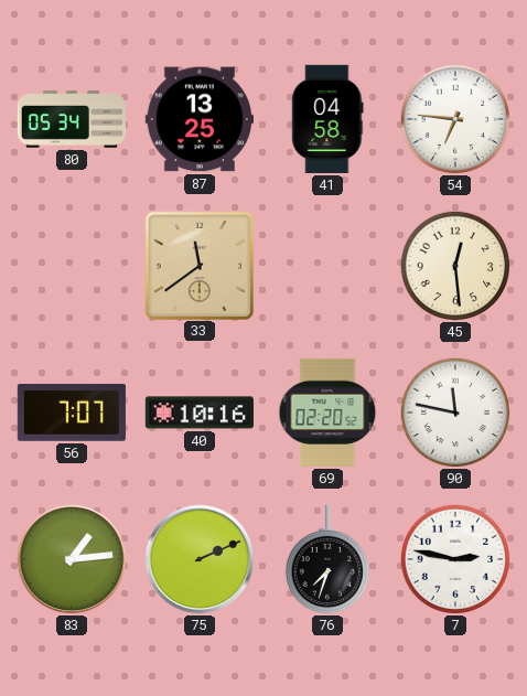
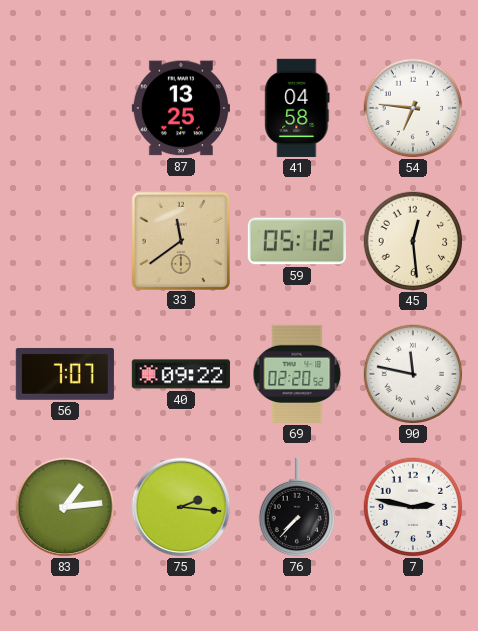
80: 05:34 -> none (71, 119)
59: none -> 05:12 (297, 241)
40: 10:16 -> 09:22 (181, 374)
75: 2:11 -> 2:16 (181, 507)
76: 7:33 -> 7:37 (296, 507)
